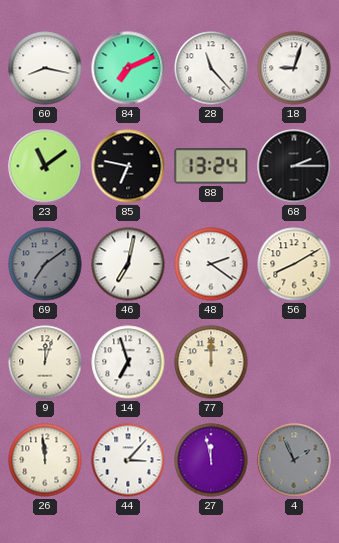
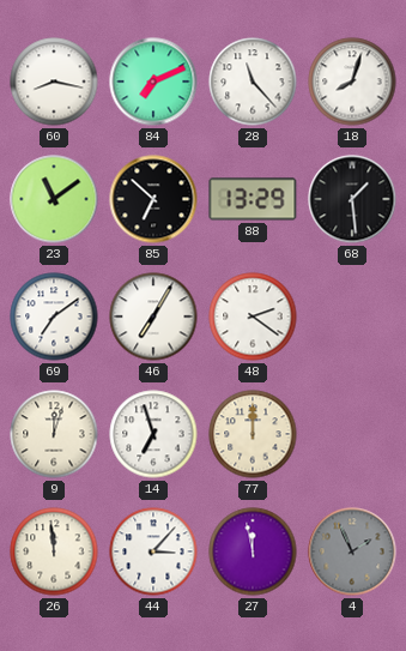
18: 9:03 -> 8:03 (352, 82)
85: 6:47 -> 6:52 (153, 199)
88: 13:24 -> 13:29 (253, 199)
68: 2:15 -> 1:29 (352, 199)
69 dial: grey -> white (54, 317)
46: 7:02 -> 7:05 (153, 317)
56: 8:10 -> none (294, 264)
